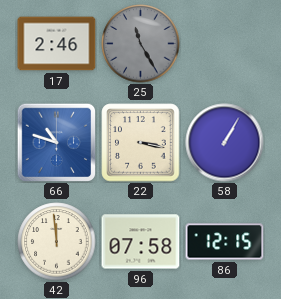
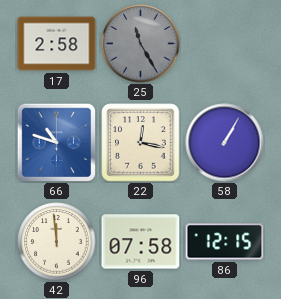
17: 2:46 -> 2:58 (57, 44)
22: 3:17 -> 12:17 (141, 143)
